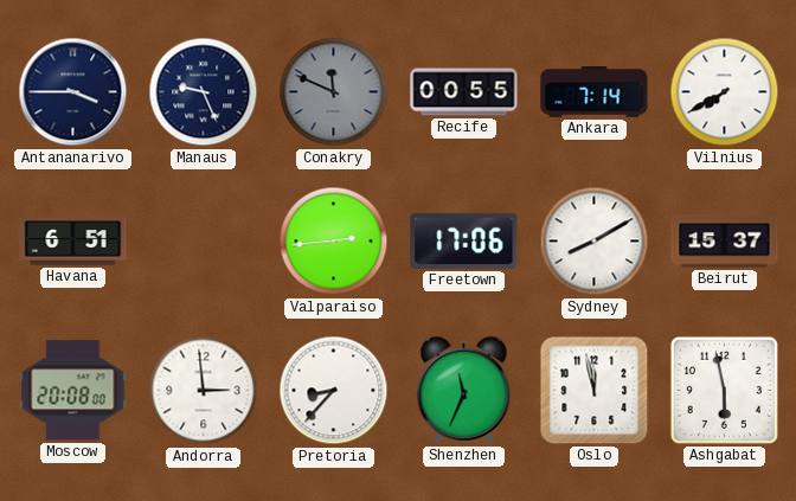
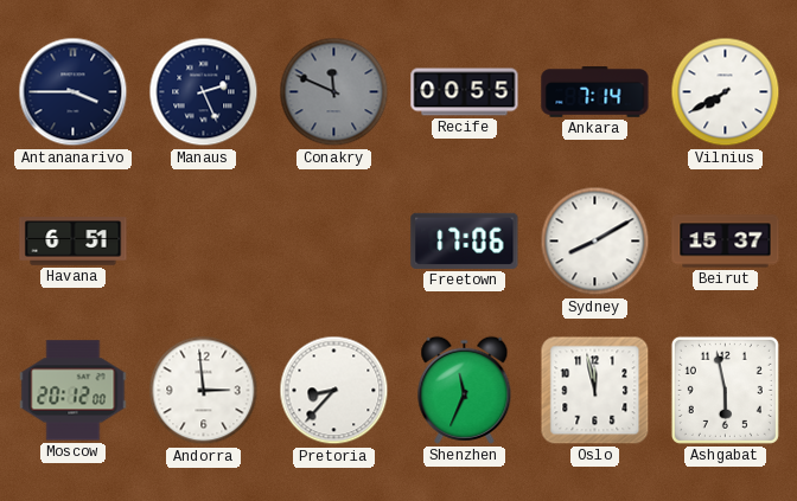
Manaus: 9:26 -> 2:26 (204, 92)
Valparaiso: 2:44 -> none (334, 242)
Moscow: 20:08 -> 20:12 (74, 391)
